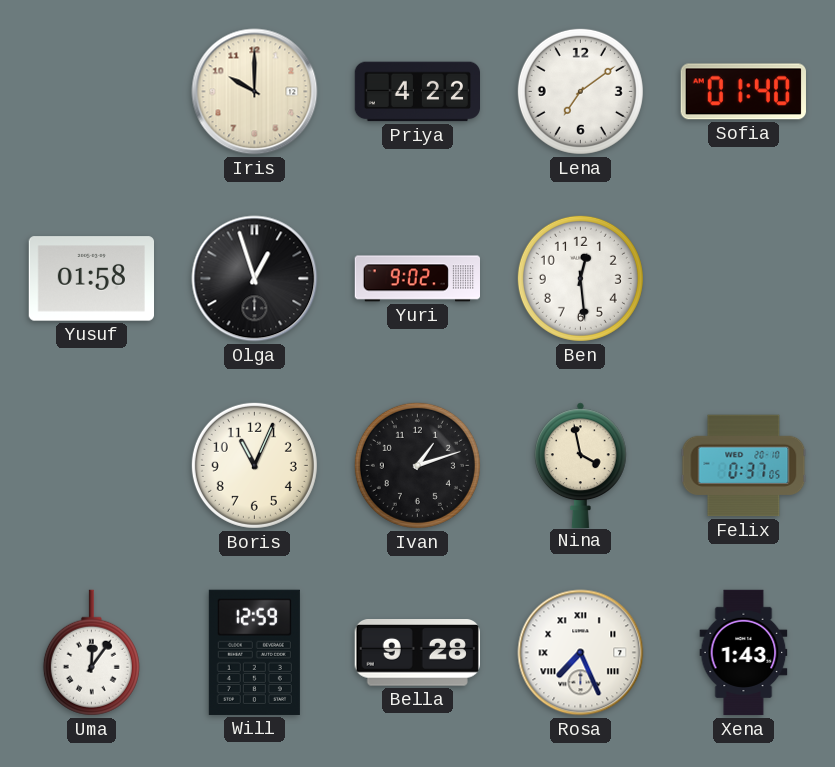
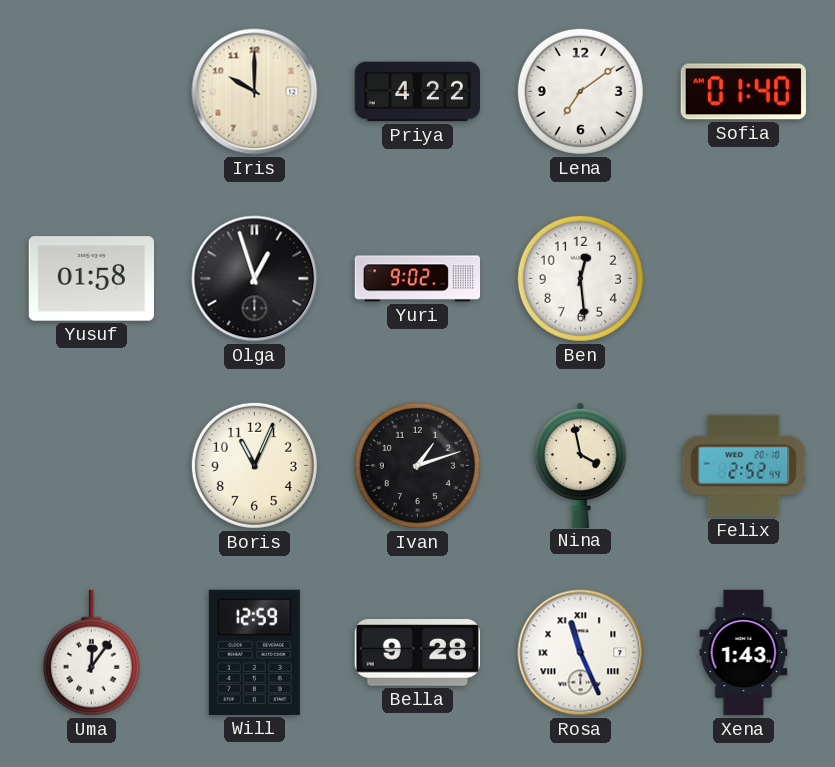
Felix: 0:37 -> 2:52 (744, 466)
Rosa: 7:26 -> 11:26 (581, 653)
